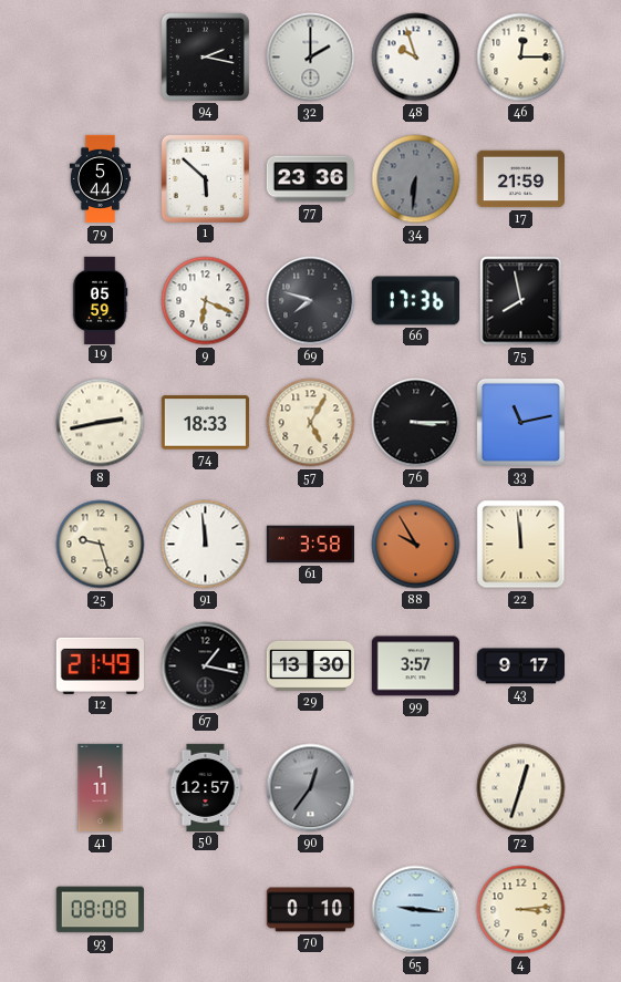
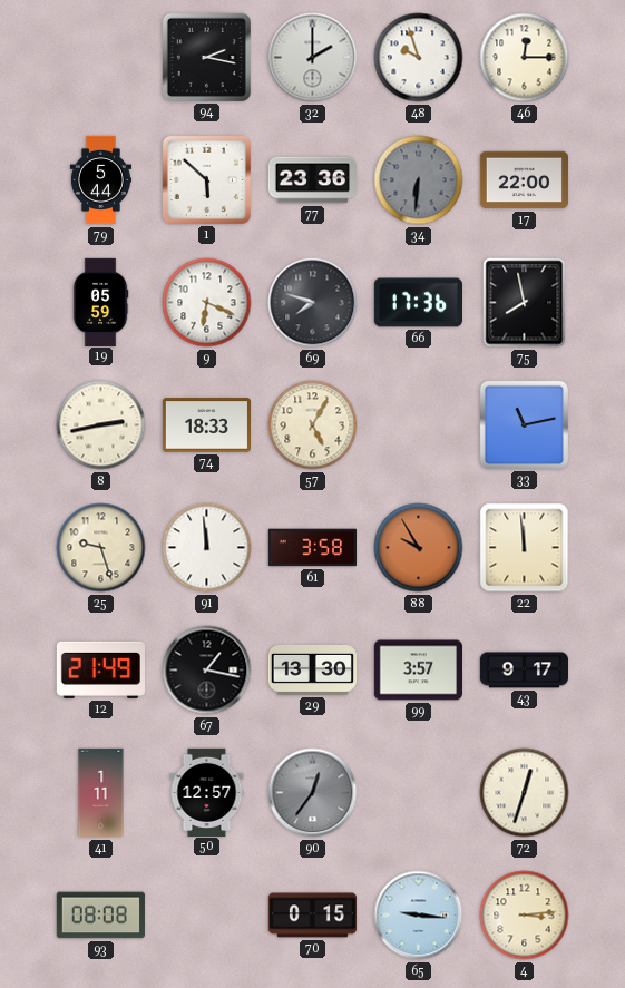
17: 21:59 -> 22:00 (524, 180)
76: 3:15 -> none (416, 423)
70: 0:10 -> 0:15 (312, 916)
